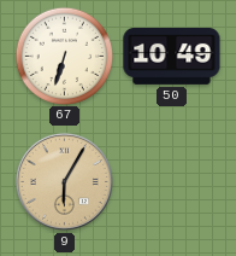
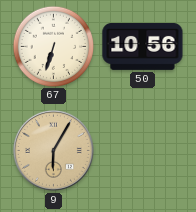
50: 10:49 -> 10:56 (143, 46)
